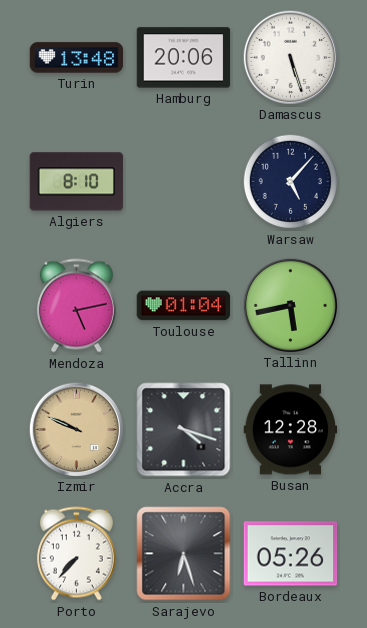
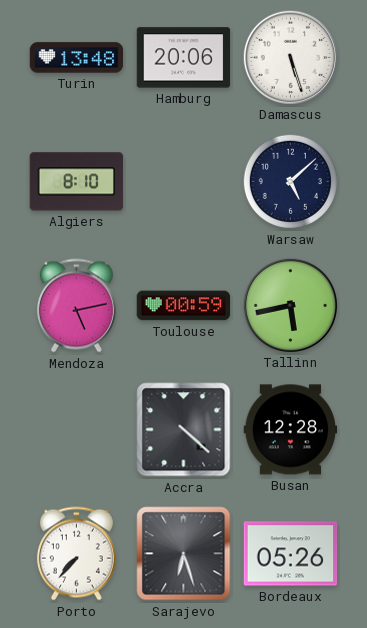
Warsaw: 5:07 -> 5:08 (290, 181)
Toulouse: 01:04 -> 00:59 (184, 306)
Izmir: 9:49 -> none (76, 429)
Accra: 4:18 -> 4:22 (184, 430)
